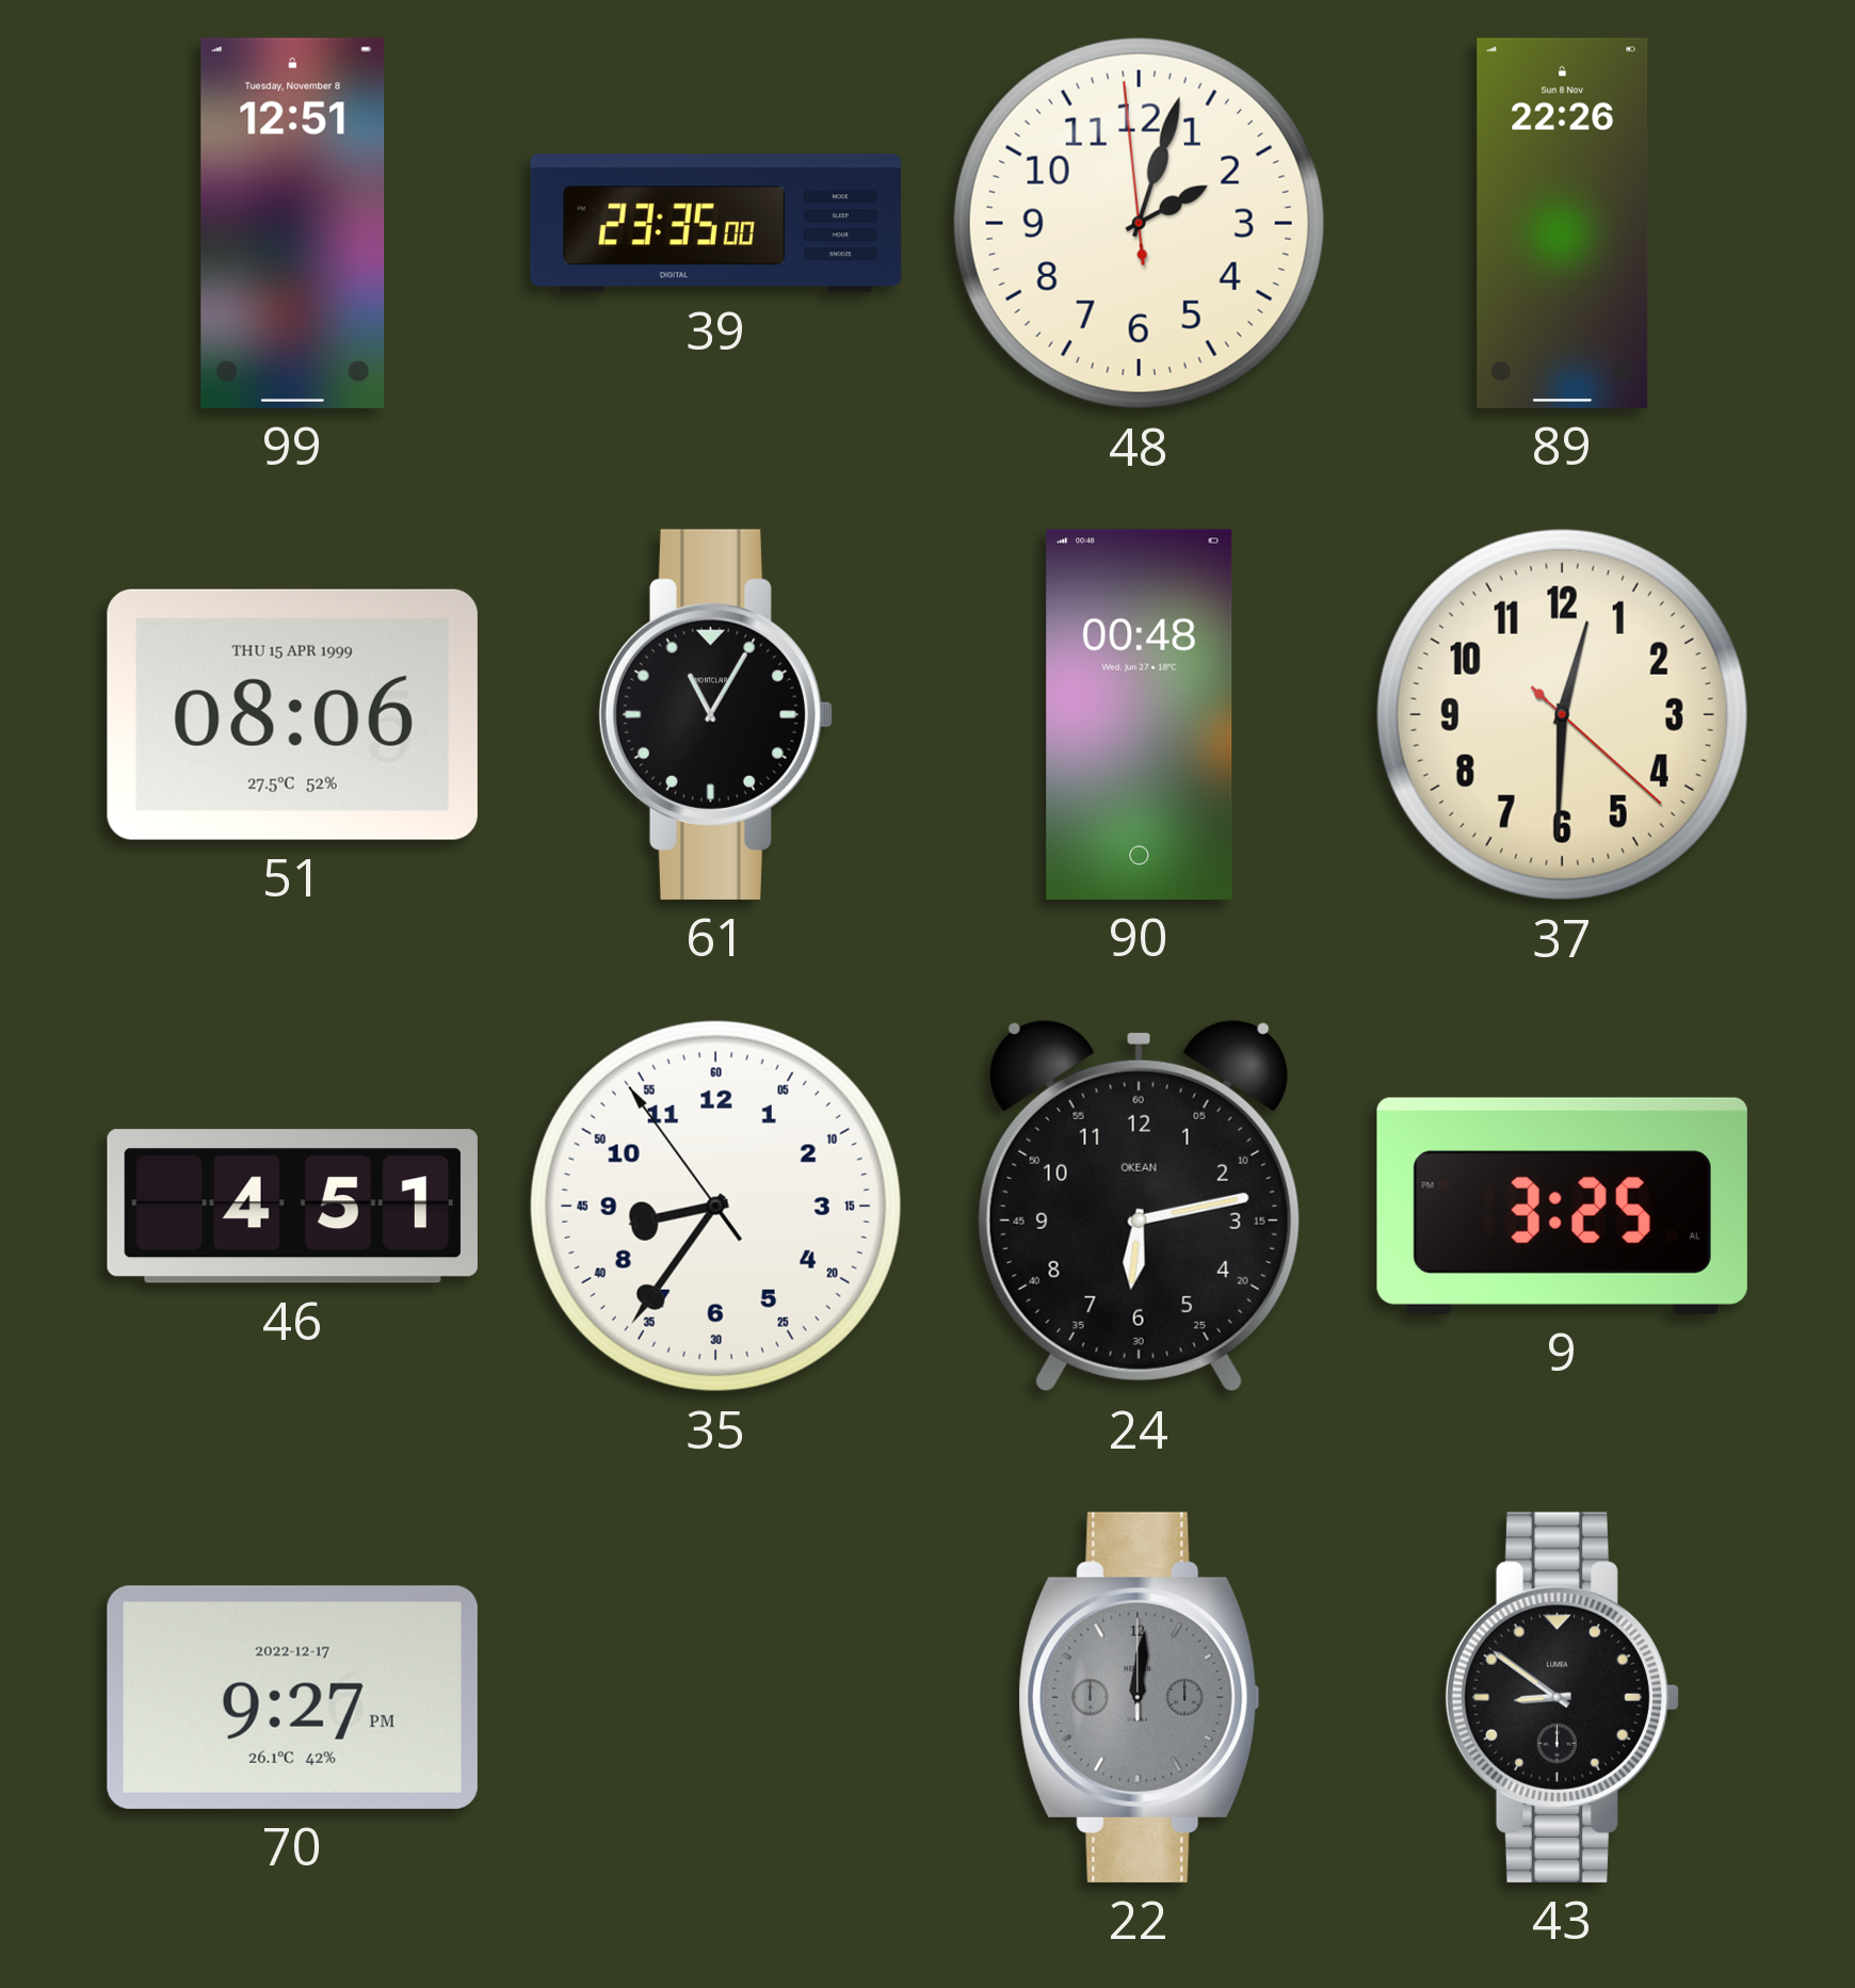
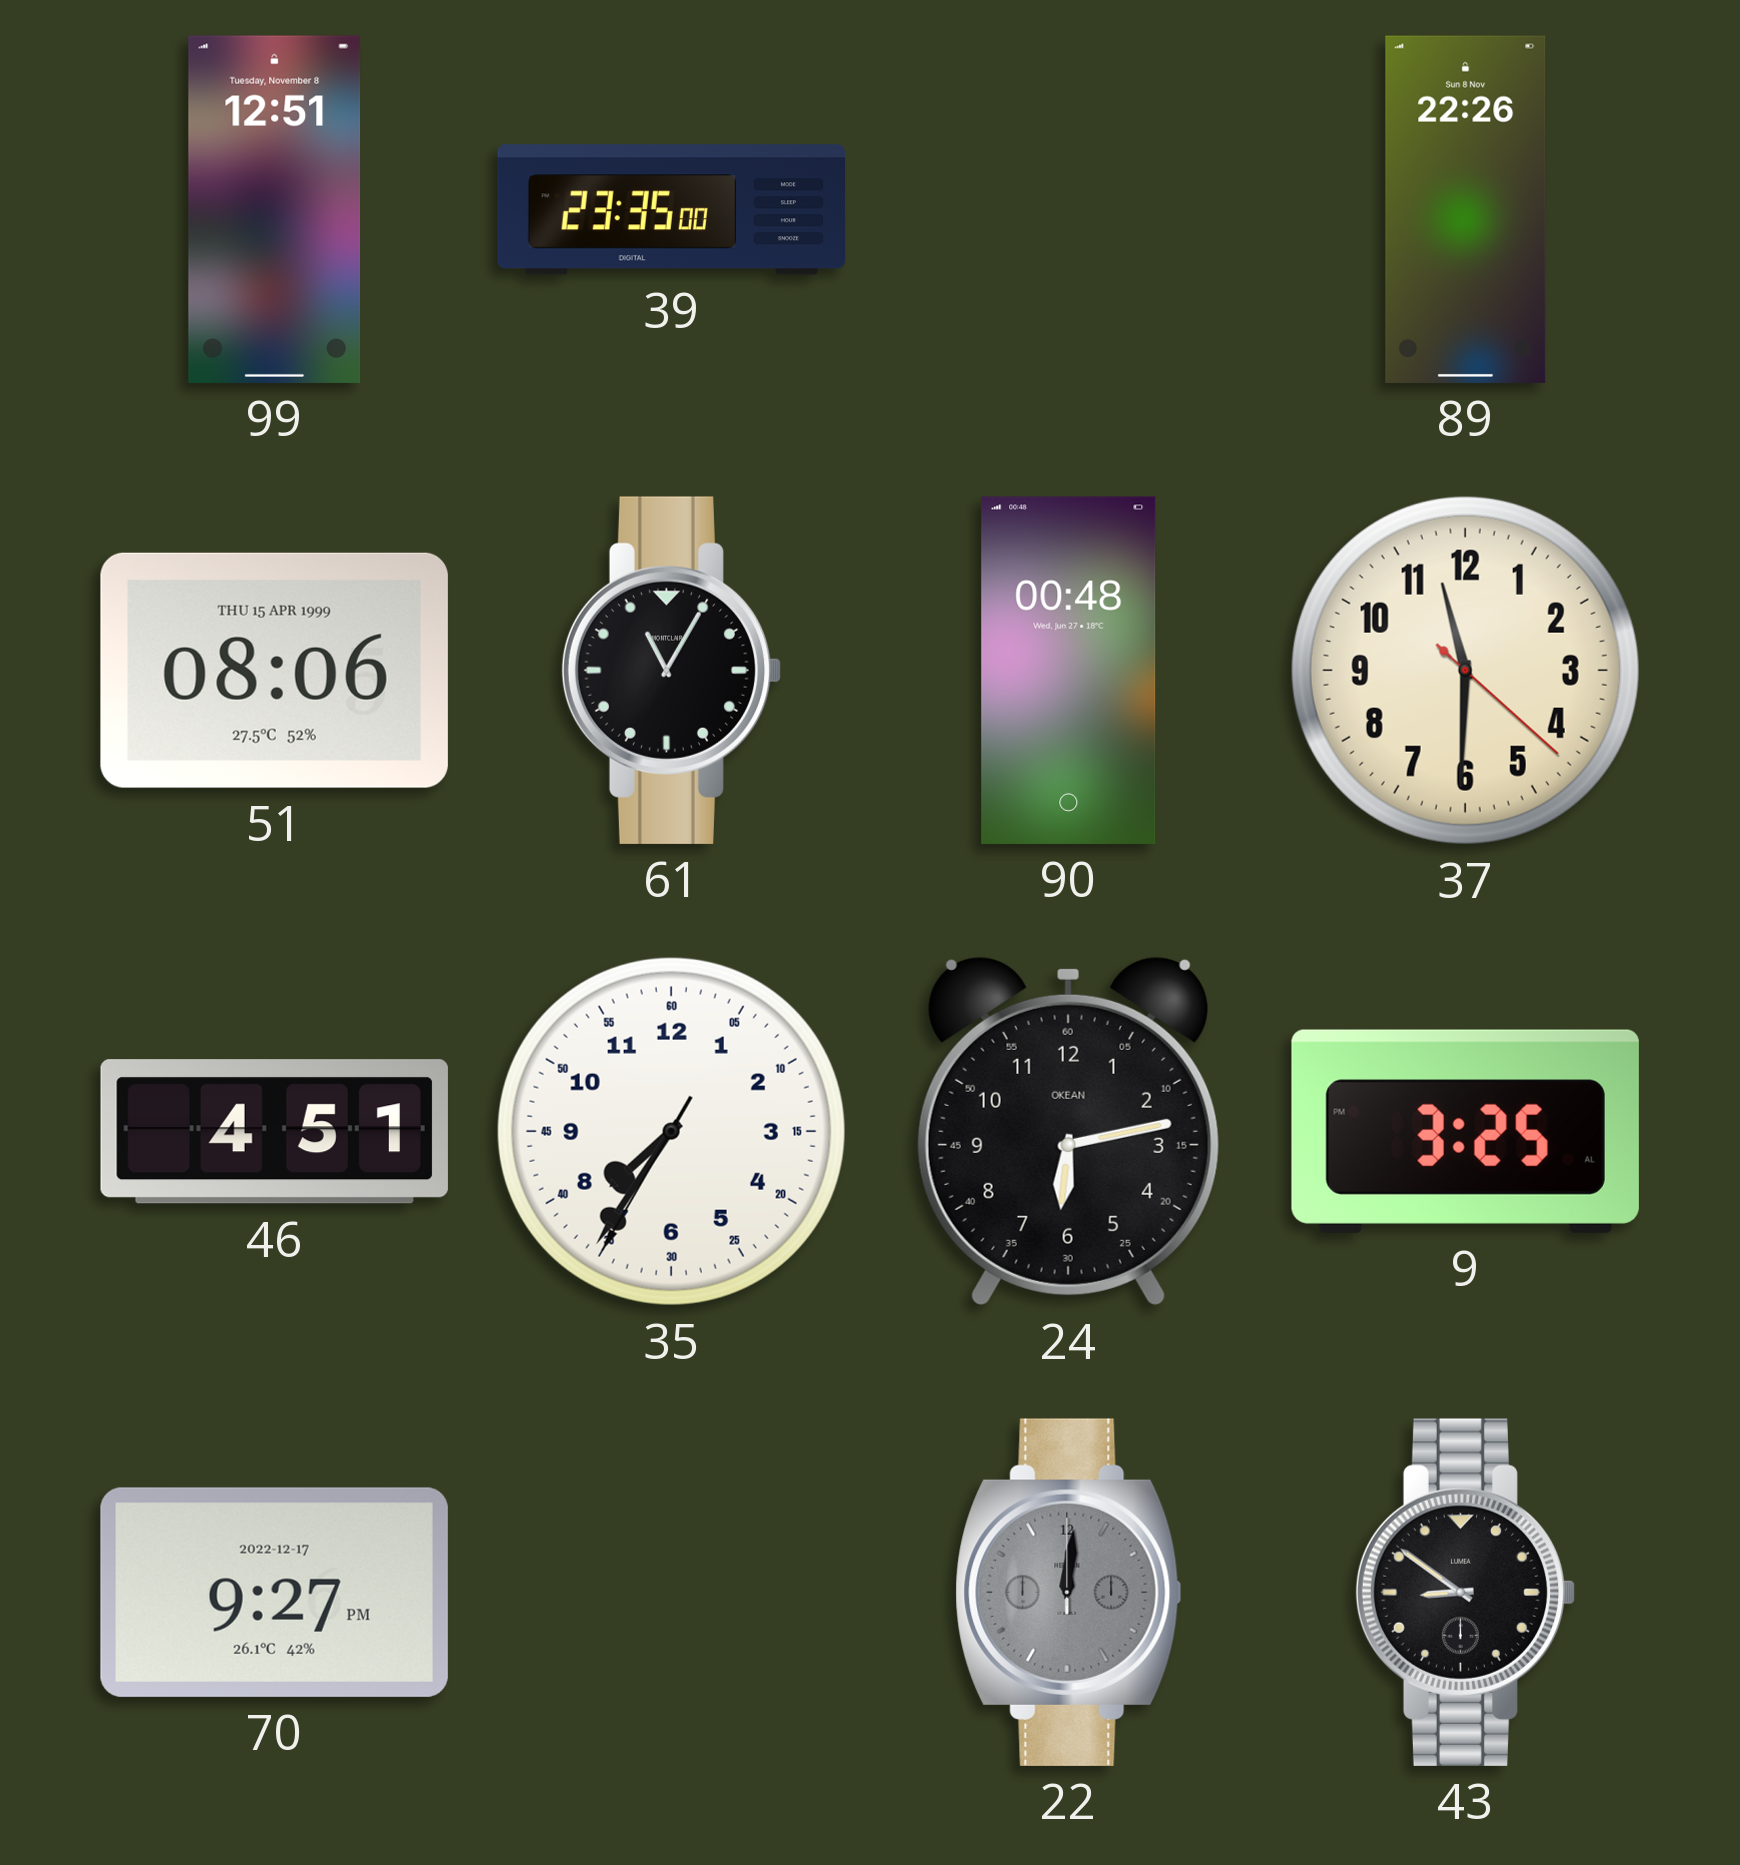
48: 2:02 -> none (1139, 223)
37: 12:30 -> 11:30 (1465, 670)
35: 8:35 -> 7:35 (671, 1131)
